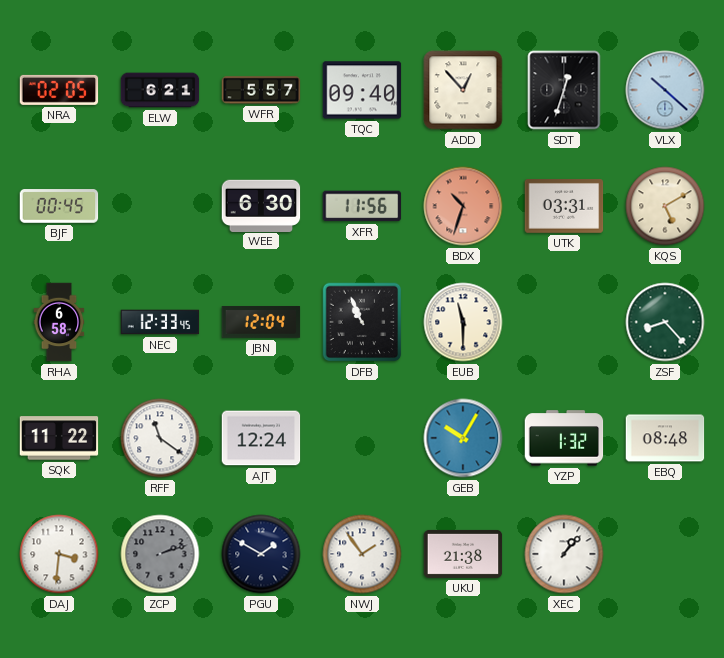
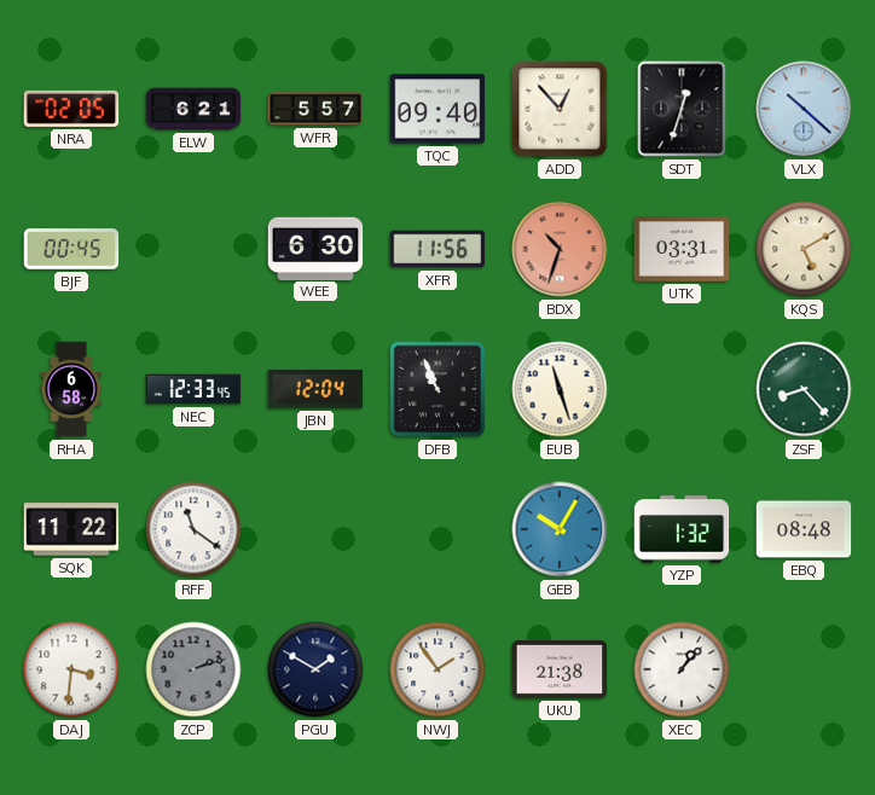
EUB: 11:30 -> 11:27 (560, 389)
AJT: 12:24 -> none (261, 438)
